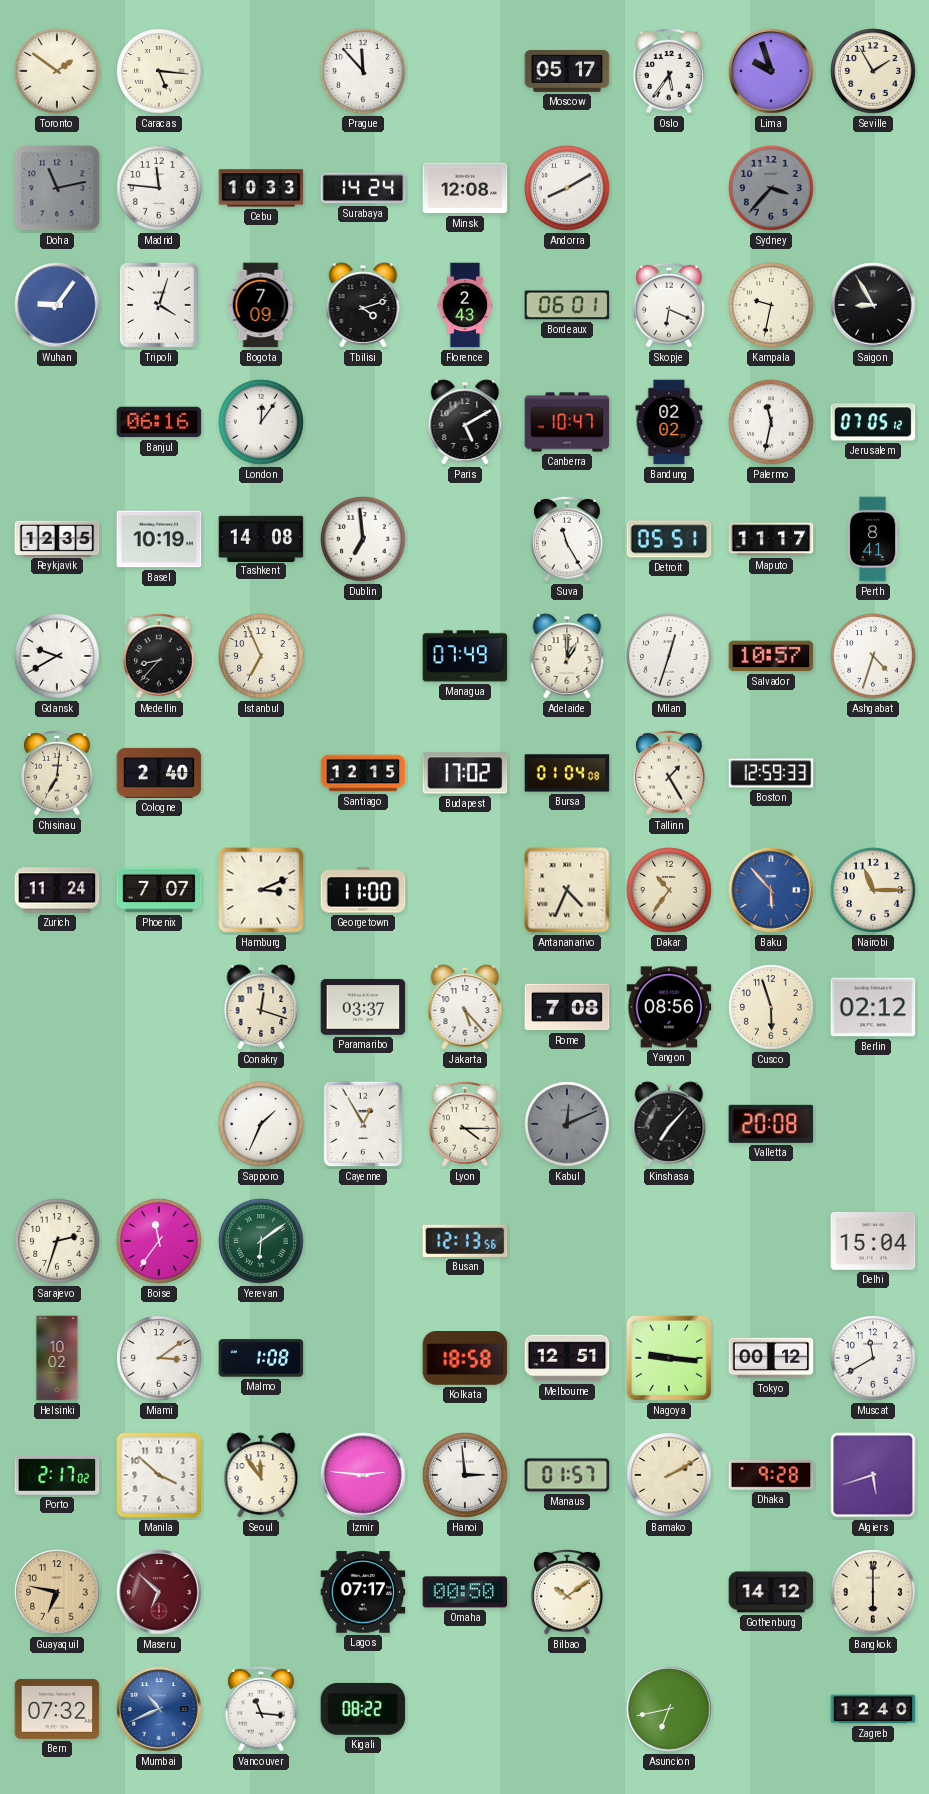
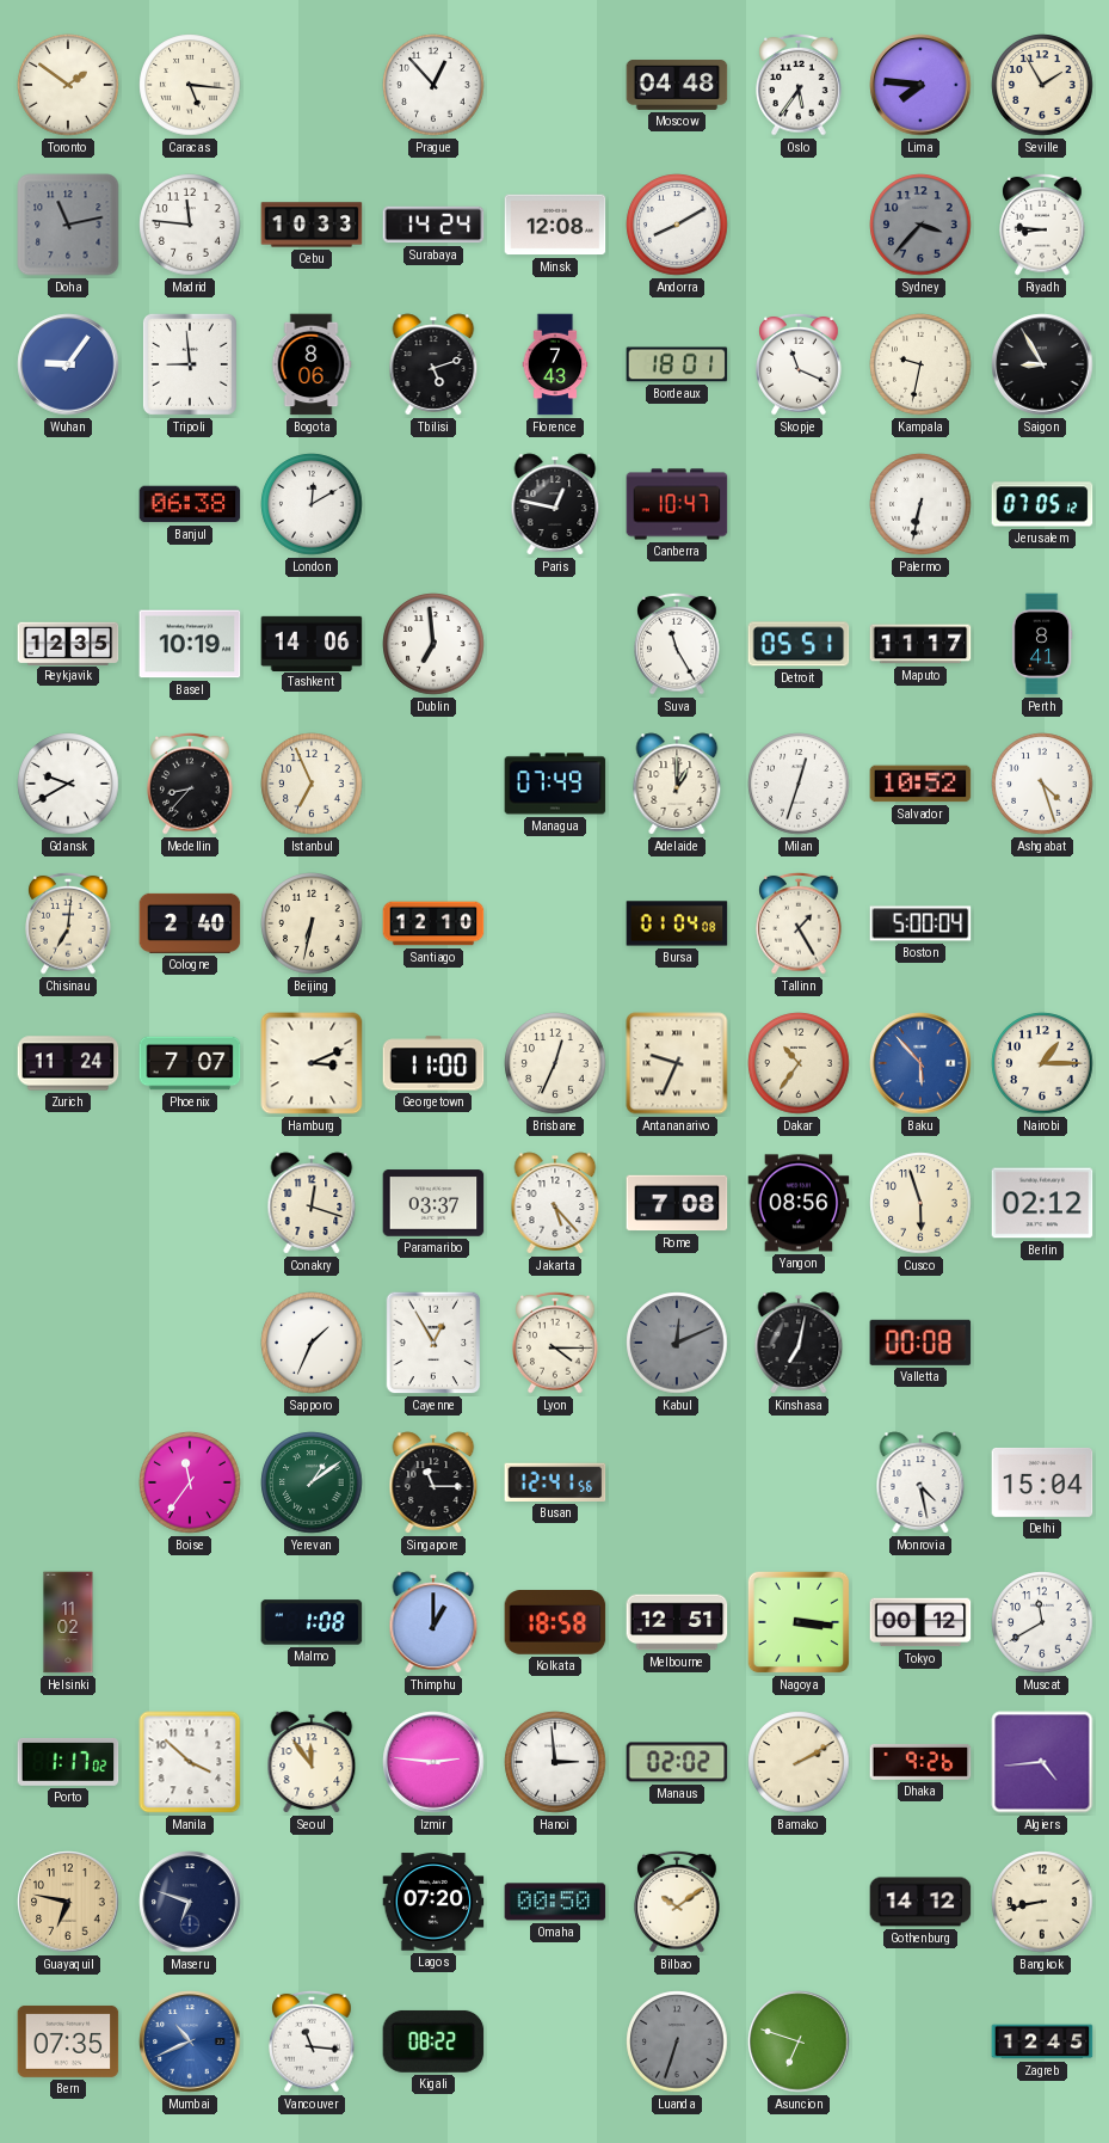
Prague: 11:53 -> 12:53 (433, 85)
Moscow: 05:17 -> 04:48 (677, 85)
Lima: 9:57 -> 7:46 (920, 85)
Riyadh: none -> 8:46 (1042, 225)
Tripoli: 4:03 -> 8:59 (190, 364)
Bogota: 7:09 -> 8:06 (312, 364)
Tbilisi: 4:12 -> 5:12 (433, 364)
Florence: 2:43 -> 7:43 (555, 364)
Bordeaux: 06:01 -> 18:01 (677, 364)
Skopje: 6:19 -> 11:19 (799, 364)
Banjul: 06:16 -> 06:38 (190, 504)
London: 12:06 -> 12:10 (312, 504)
Paris: 5:10 -> 12:47 (555, 504)
Bandung: 02:02 -> none (669, 422)
Palermo: 11:32 -> 6:32 (920, 504)
Tashkent: 14:08 -> 14:06 (312, 643)
Salvador: 10:57 -> 10:52 (920, 784)
Ashgabat: 4:33 -> 4:27 (1042, 784)
Beijing: none -> 6:32 (312, 923)
Santiago: 12:15 -> 12:10 (433, 923)
Budapest: 17:02 -> none (465, 773)
Boston: 12:59 -> 5:00 (920, 923)
Brisbane: none -> 12:34 (555, 1063)
Antananarivo: 4:34 -> 9:34 (677, 1063)
Nairobi: 11:15 -> 1:15 (1042, 1063)
Kinshasa: 7:07 -> 7:02 (799, 1343)
Valletta: 20:08 -> 00:08 (920, 1343)
Sarajevo: 2:33 -> none (57, 1241)
Yerevan: 6:09 -> 1:09 (312, 1482)
Singapore: none -> 11:15 (433, 1482)
Busan: 12:13 -> 12:41 (555, 1482)
Monrovia: none -> 4:28 (920, 1482)
Helsinki: 10:02 -> 11:02 (68, 1622)
Miami: 3:09 -> none (159, 1358)
Thimphu: none -> 1:00 (433, 1622)
Nagoya: 9:16 -> 3:16 (799, 1622)
Porto: 2:17 -> 1:17 (68, 1762)
Manaus: 01:57 -> 02:02 (677, 1762)
Dhaka: 9:28 -> 9:26 (920, 1762)
Algiers: 5:42 -> 4:44 (1042, 1762)
Maseru: 6:52 -> 6:48 (190, 1902)
Maseru dial: burgundy -> navy (190, 1902)
Lagos: 07:17 -> 07:20 (433, 1902)
Bangkok: 6:00 -> 8:43 (1042, 1902)
Bern: 07:32 -> 07:35 (68, 2041)
Luanda: none -> 6:33 (677, 2041)
Asuncion: 6:43 -> 6:48 (799, 2041)
Zagreb: 12:40 -> 12:45 (1042, 2041)
